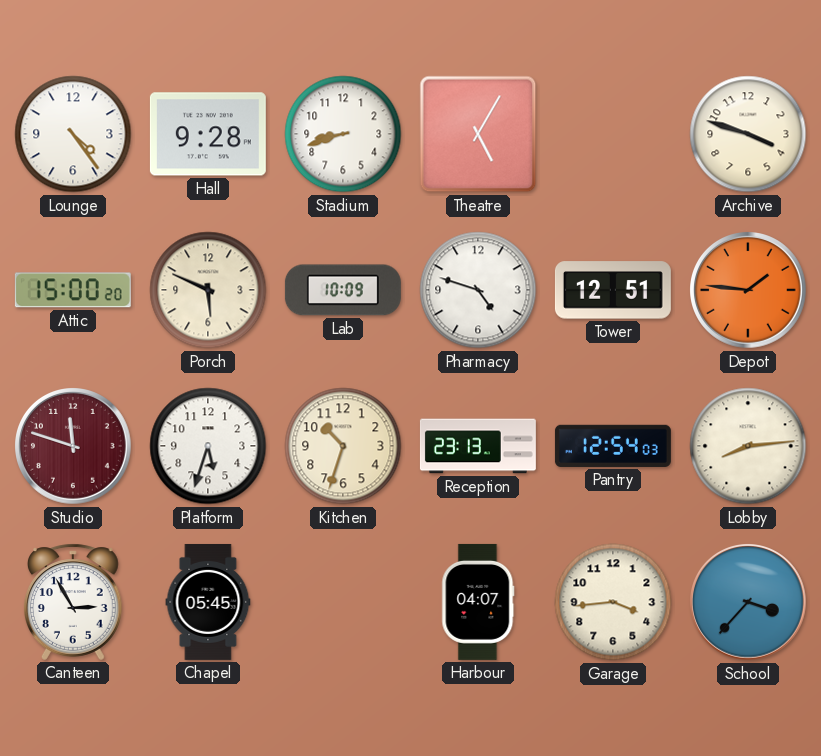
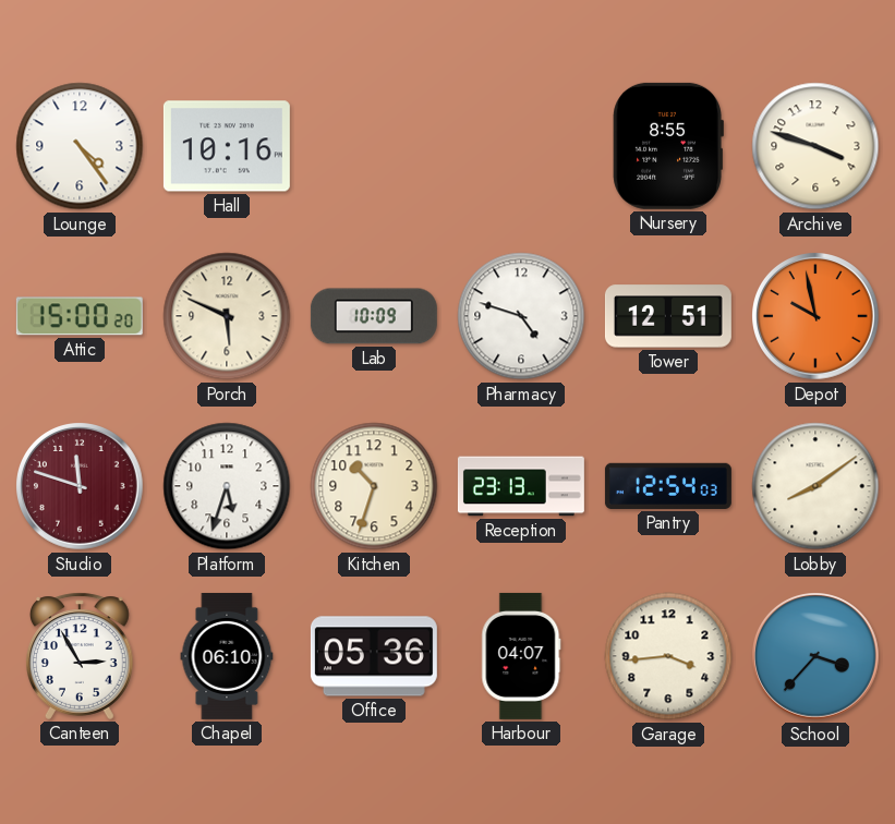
Hall: 9:28 -> 10:16 (227, 146)
Stadium: 8:42 -> none (343, 134)
Theatre: 5:05 -> none (478, 134)
Nursery: none -> 8:55 (668, 146)
Depot: 1:46 -> 9:58 (817, 317)
Lobby: 8:14 -> 8:09 (815, 486)
Chapel: 05:45 -> 06:10 (227, 656)
Office: none -> 05:36 (374, 656)
